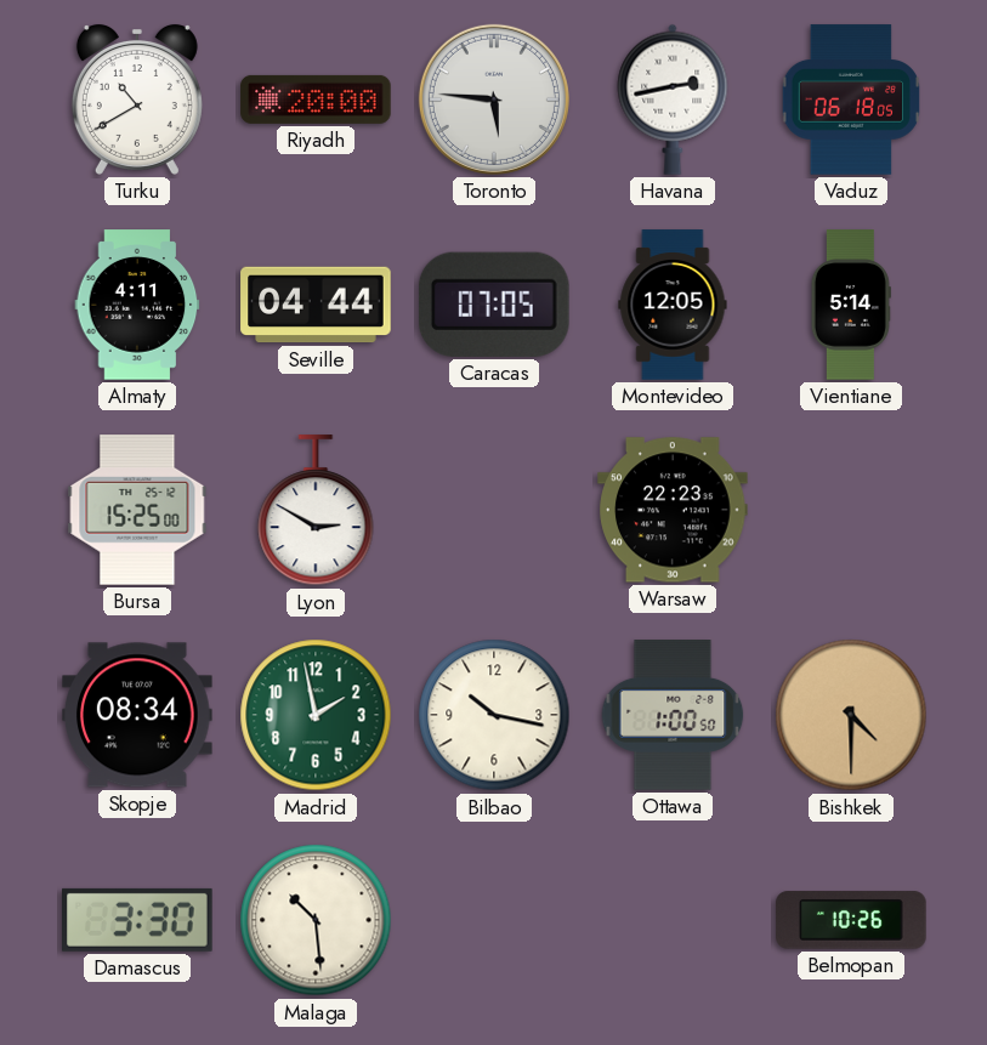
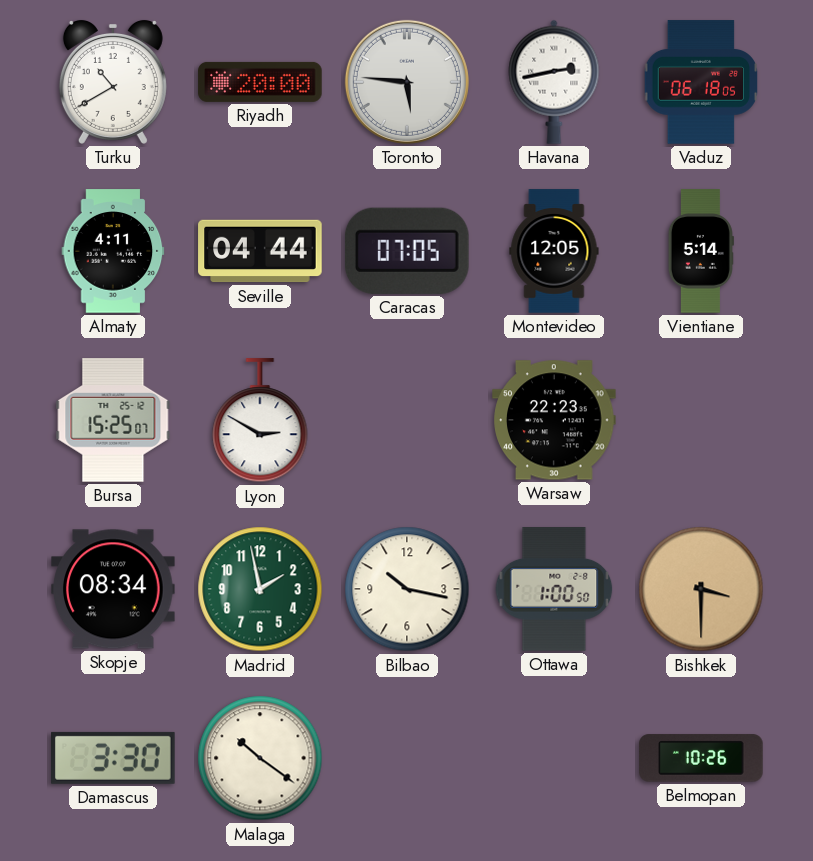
Bursa: 15:25:00 -> 15:25:07 (113, 420)
Bishkek: 4:30 -> 3:30 (701, 589)
Malaga: 10:29 -> 10:21 (260, 758)
